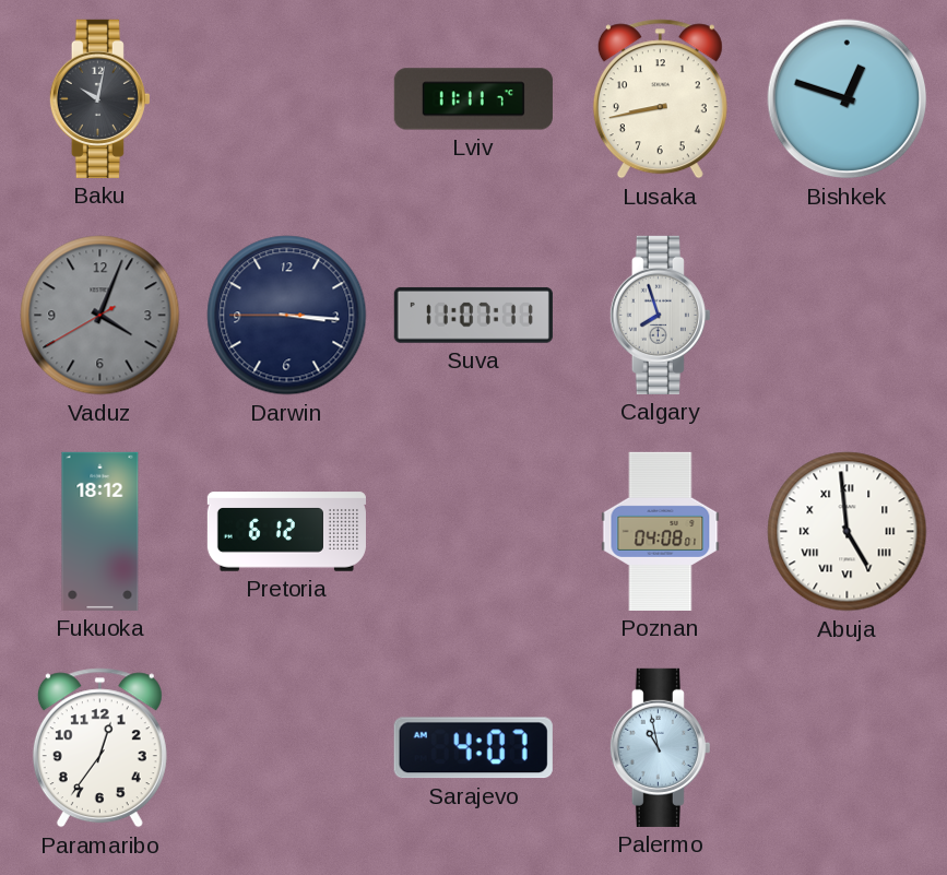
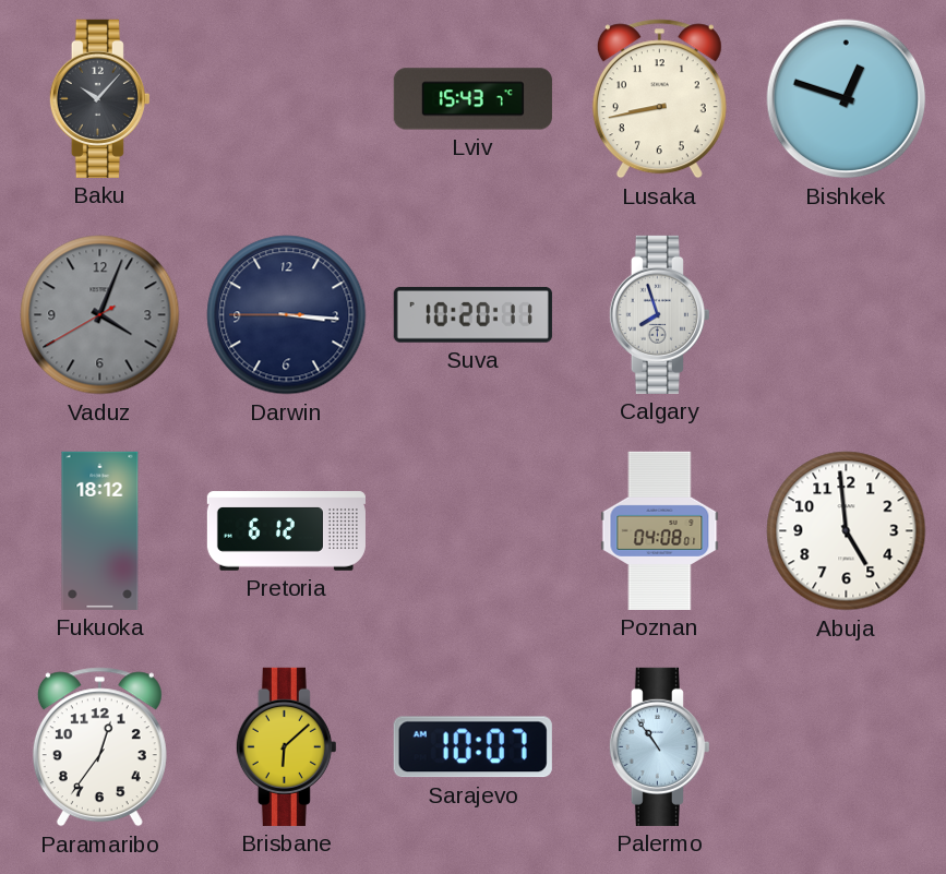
Baku: 10:02 -> 10:07 (99, 98)
Lviv: 11:11 -> 15:43 (472, 99)
Suva: 11:07 -> 10:20 (472, 315)
Abuja numerals: Roman -> Arabic (847, 531)
Brisbane: none -> 6:08 (286, 746)
Sarajevo: 4:07 -> 10:07 (472, 747)
Palermo: 10:58 -> 10:54 (659, 746)
